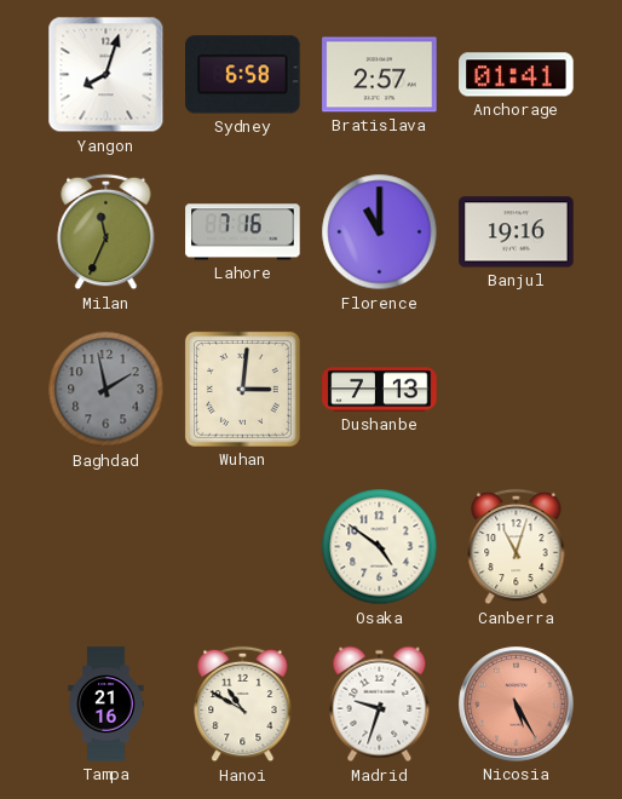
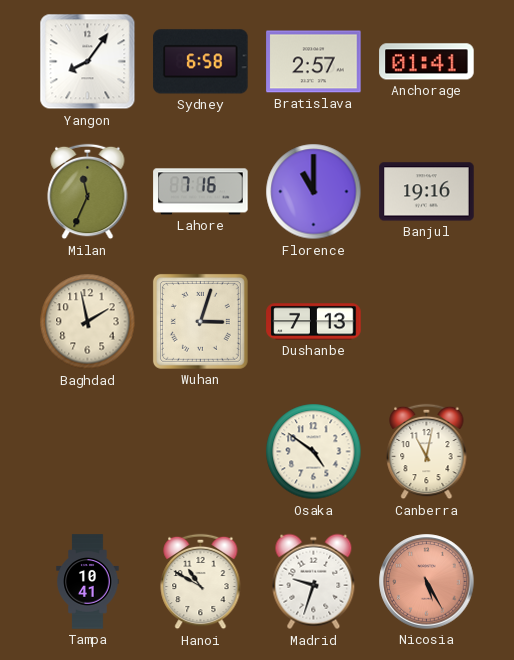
Yangon: 8:03 -> 8:06 (88, 62)
Baghdad dial: grey -> cream (88, 322)
Wuhan: 3:01 -> 3:03 (200, 321)
Canberra: 11:03 -> 11:02 (427, 452)
Tampa: 21:16 -> 10:41 (88, 582)
